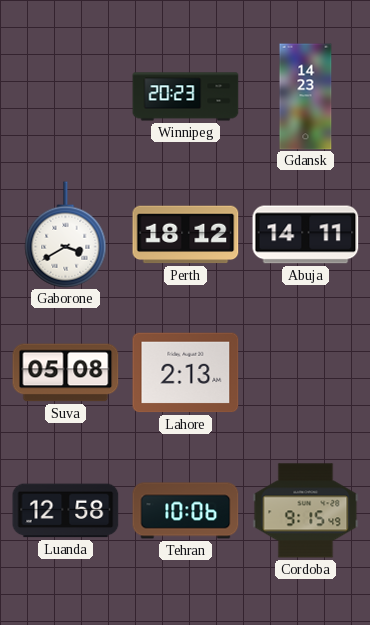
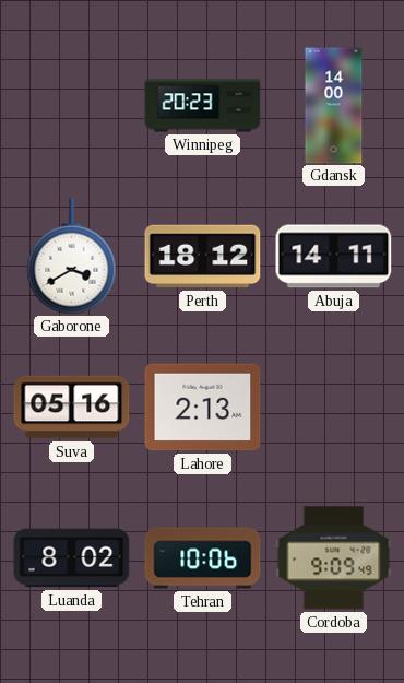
Gdansk: 14:23 -> 14:00 (334, 106)
Suva: 05:08 -> 05:16 (72, 408)
Luanda: 12:58 -> 8:02 (72, 558)
Cordoba: 9:15 -> 9:09 (334, 558)
